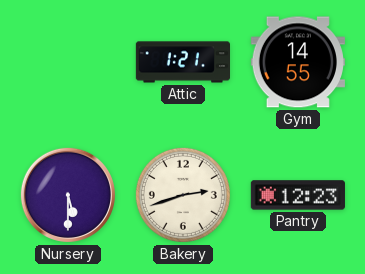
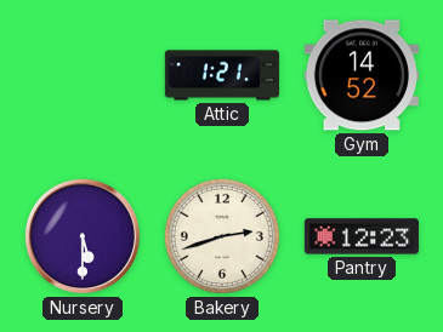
Gym: 14:55 -> 14:52 (362, 75)
